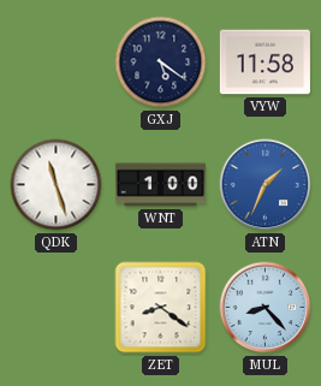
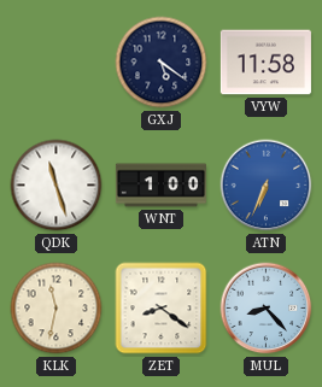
ATN: 1:34 -> 6:34 (267, 186)
KLK: none -> 11:32 (57, 309)
